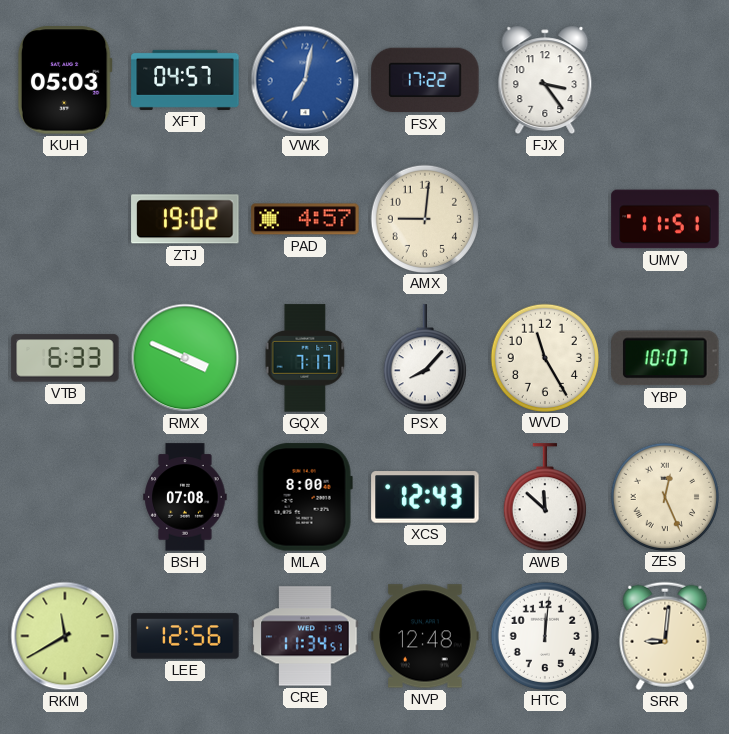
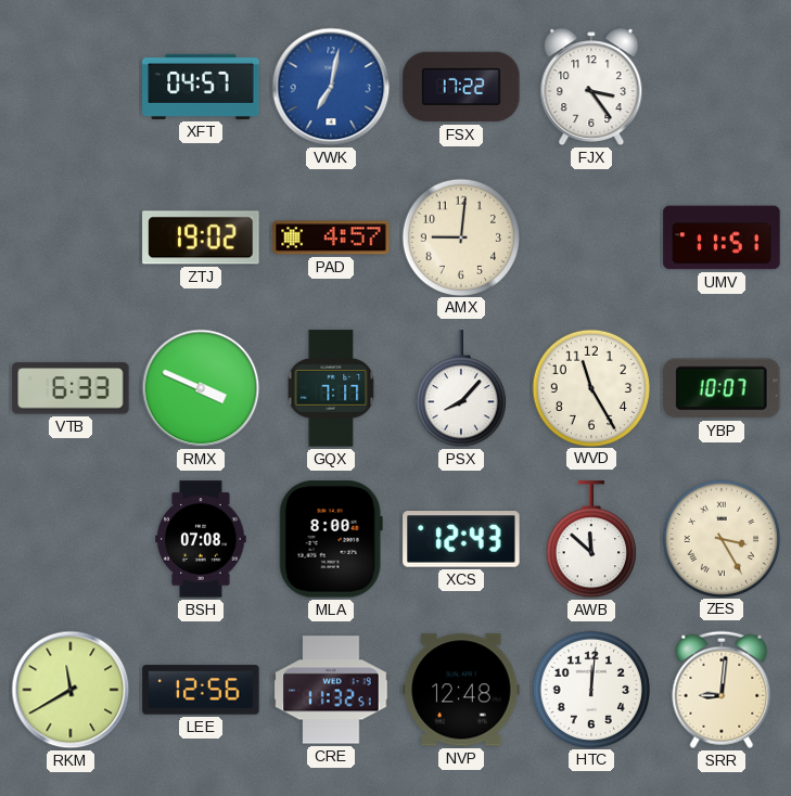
KUH: 05:03 -> none (65, 80)
ZES: 12:26 -> 3:25 (720, 538)
CRE: 11:34 -> 11:32 (331, 690)
